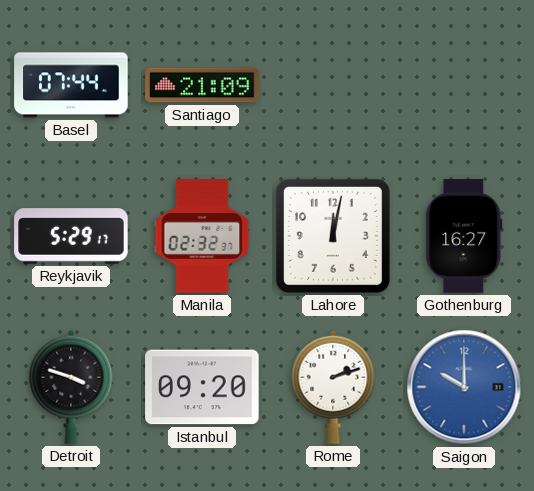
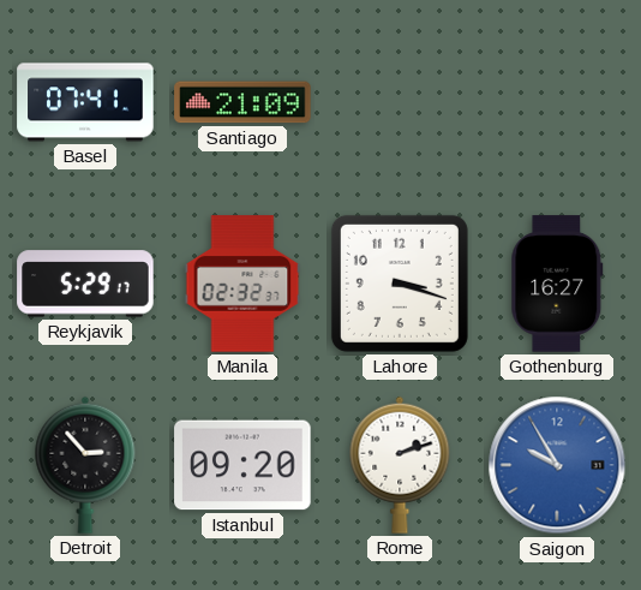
Basel: 07:44 -> 07:41 (85, 102)
Lahore: 12:02 -> 3:18 (400, 284)
Detroit: 3:48 -> 2:53 (85, 465)
Saigon: 10:00 -> 9:55 (557, 465)
